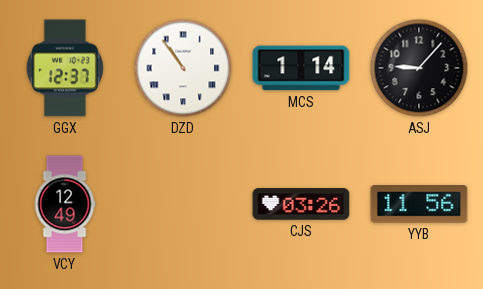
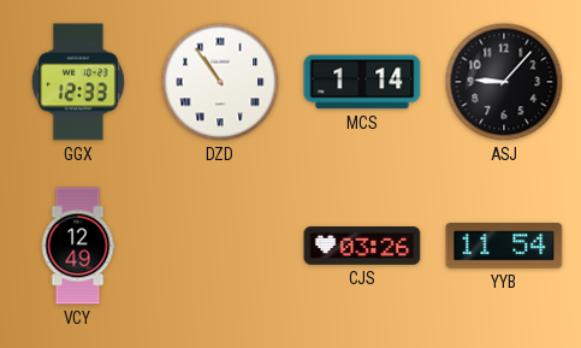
GGX: 12:37 -> 12:33 (78, 82)
YYB: 11:56 -> 11:54 (504, 246)
